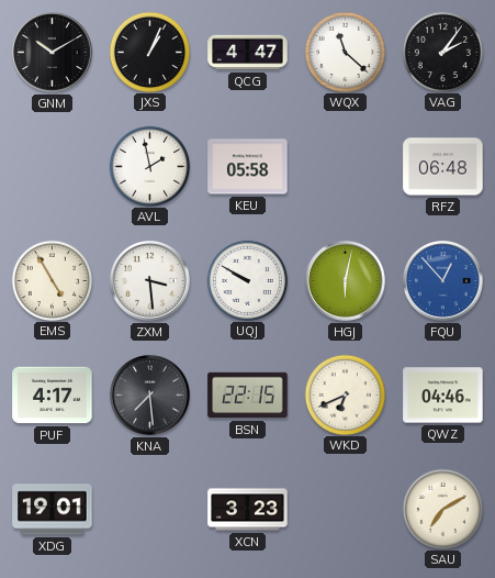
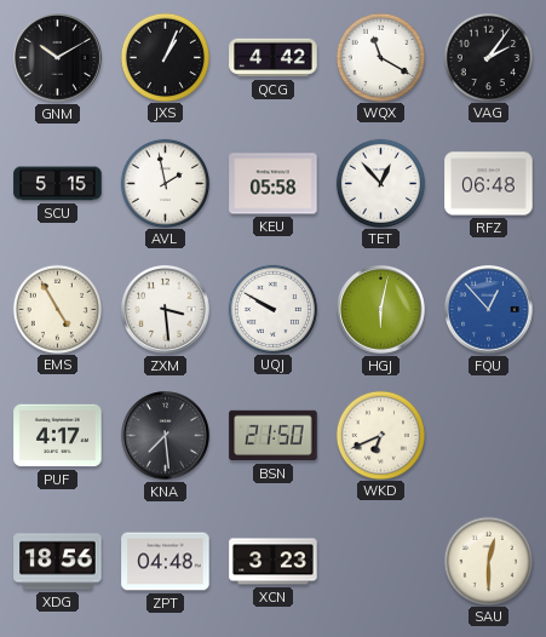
QCG: 4:47 -> 4:42 (274, 58)
WQX: 11:22 -> 11:20 (380, 57)
SCU: none -> 5:15 (58, 184)
TET: none -> 12:53 (380, 183)
BSN: 22:15 -> 21:50 (274, 436)
QWZ: 04:46 -> none (443, 396)
XDG: 19:01 -> 18:56 (58, 562)
ZPT: none -> 04:48 (166, 562)
SAU: 7:10 -> 12:30 (488, 561)
